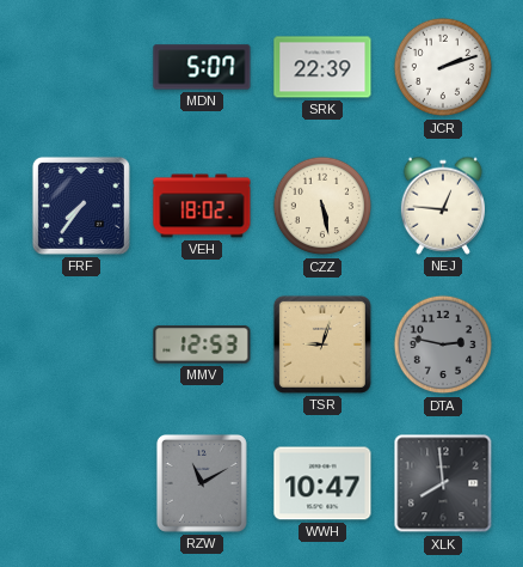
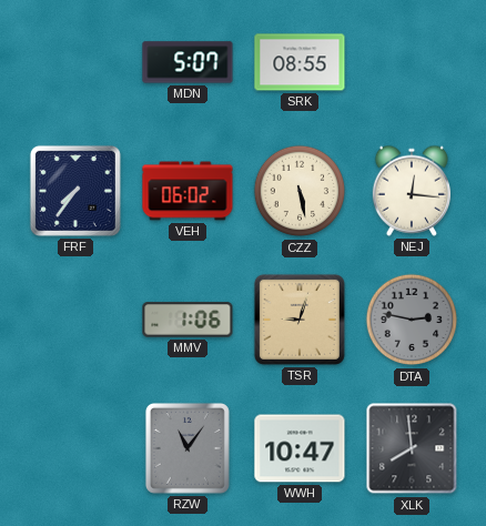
SRK: 22:39 -> 08:55 (300, 62)
JCR: 2:12 -> none (443, 67)
VEH: 18:02 -> 06:02 (188, 191)
NEJ: 12:46 -> 12:16 (411, 191)
MMV: 12:53 -> 1:06 (188, 320)
RZW: 11:10 -> 11:06 (188, 448)
